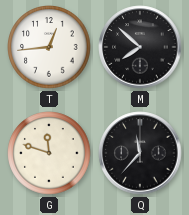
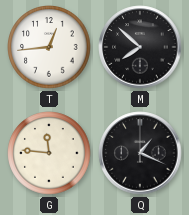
G: 11:48 -> 11:46 (49, 153)
Q: 11:37 -> 1:19 (140, 153)
